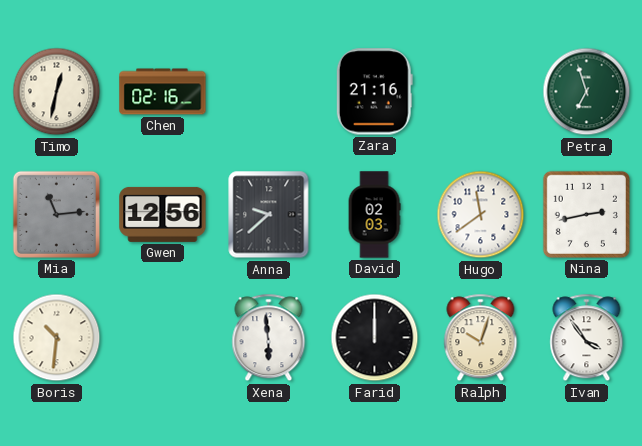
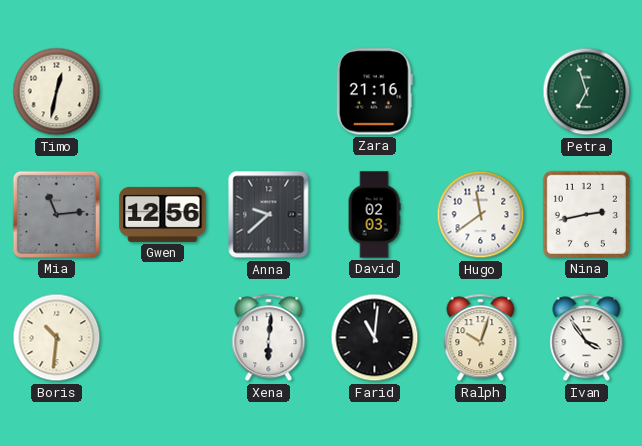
Chen: 02:16 -> none (163, 92)
Xena: 5:59 -> 6:01 (269, 338)
Farid: 12:00 -> 11:01 (375, 338)
